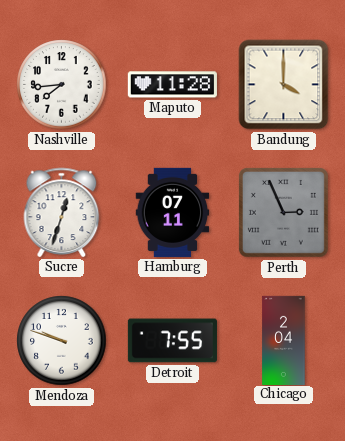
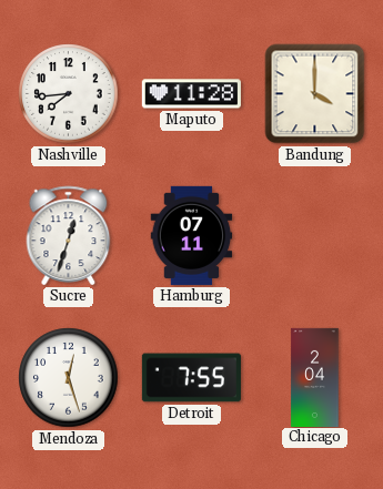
Perth: 2:56 -> none (283, 212)
Mendoza: 9:48 -> 12:27 (69, 378)
